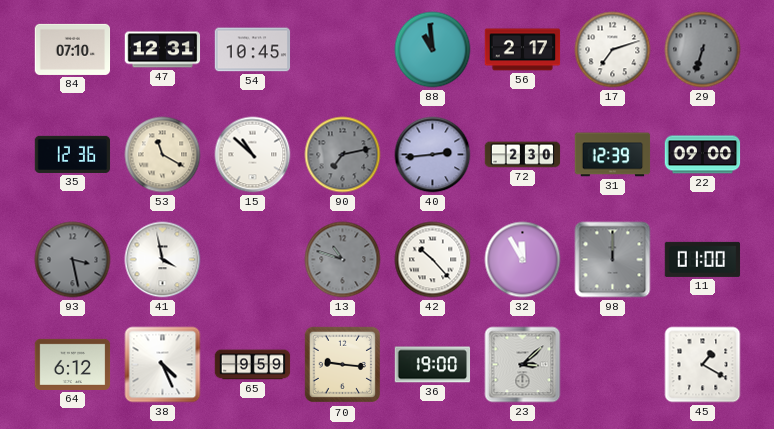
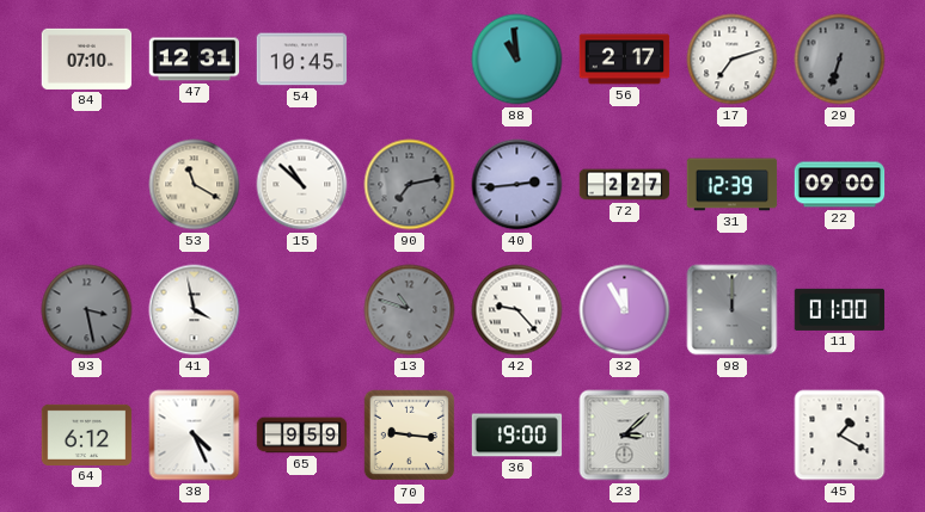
35: 12:36 -> none (73, 154)
72: 2:30 -> 2:27 (625, 185)
42: 10:23 -> 9:23 (517, 310)
